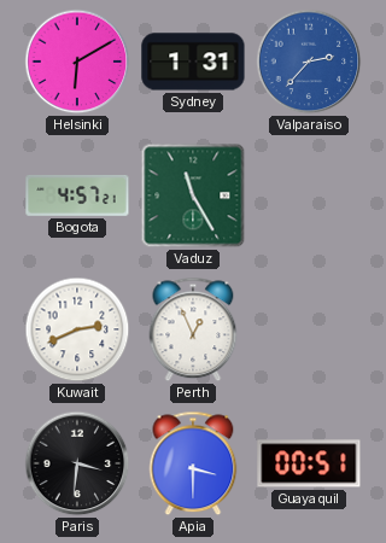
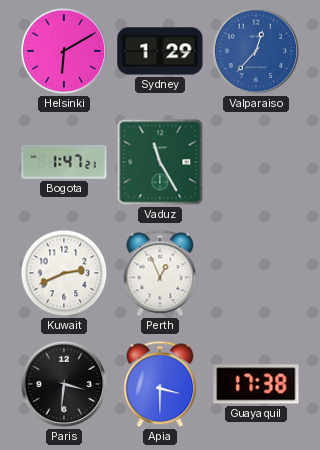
Sydney: 1:31 -> 1:29 (160, 51)
Valparaiso: 2:37 -> 12:37 (256, 51)
Bogota: 4:57 -> 1:47 (64, 163)
Guayaquil: 00:51 -> 17:38 (256, 384)
